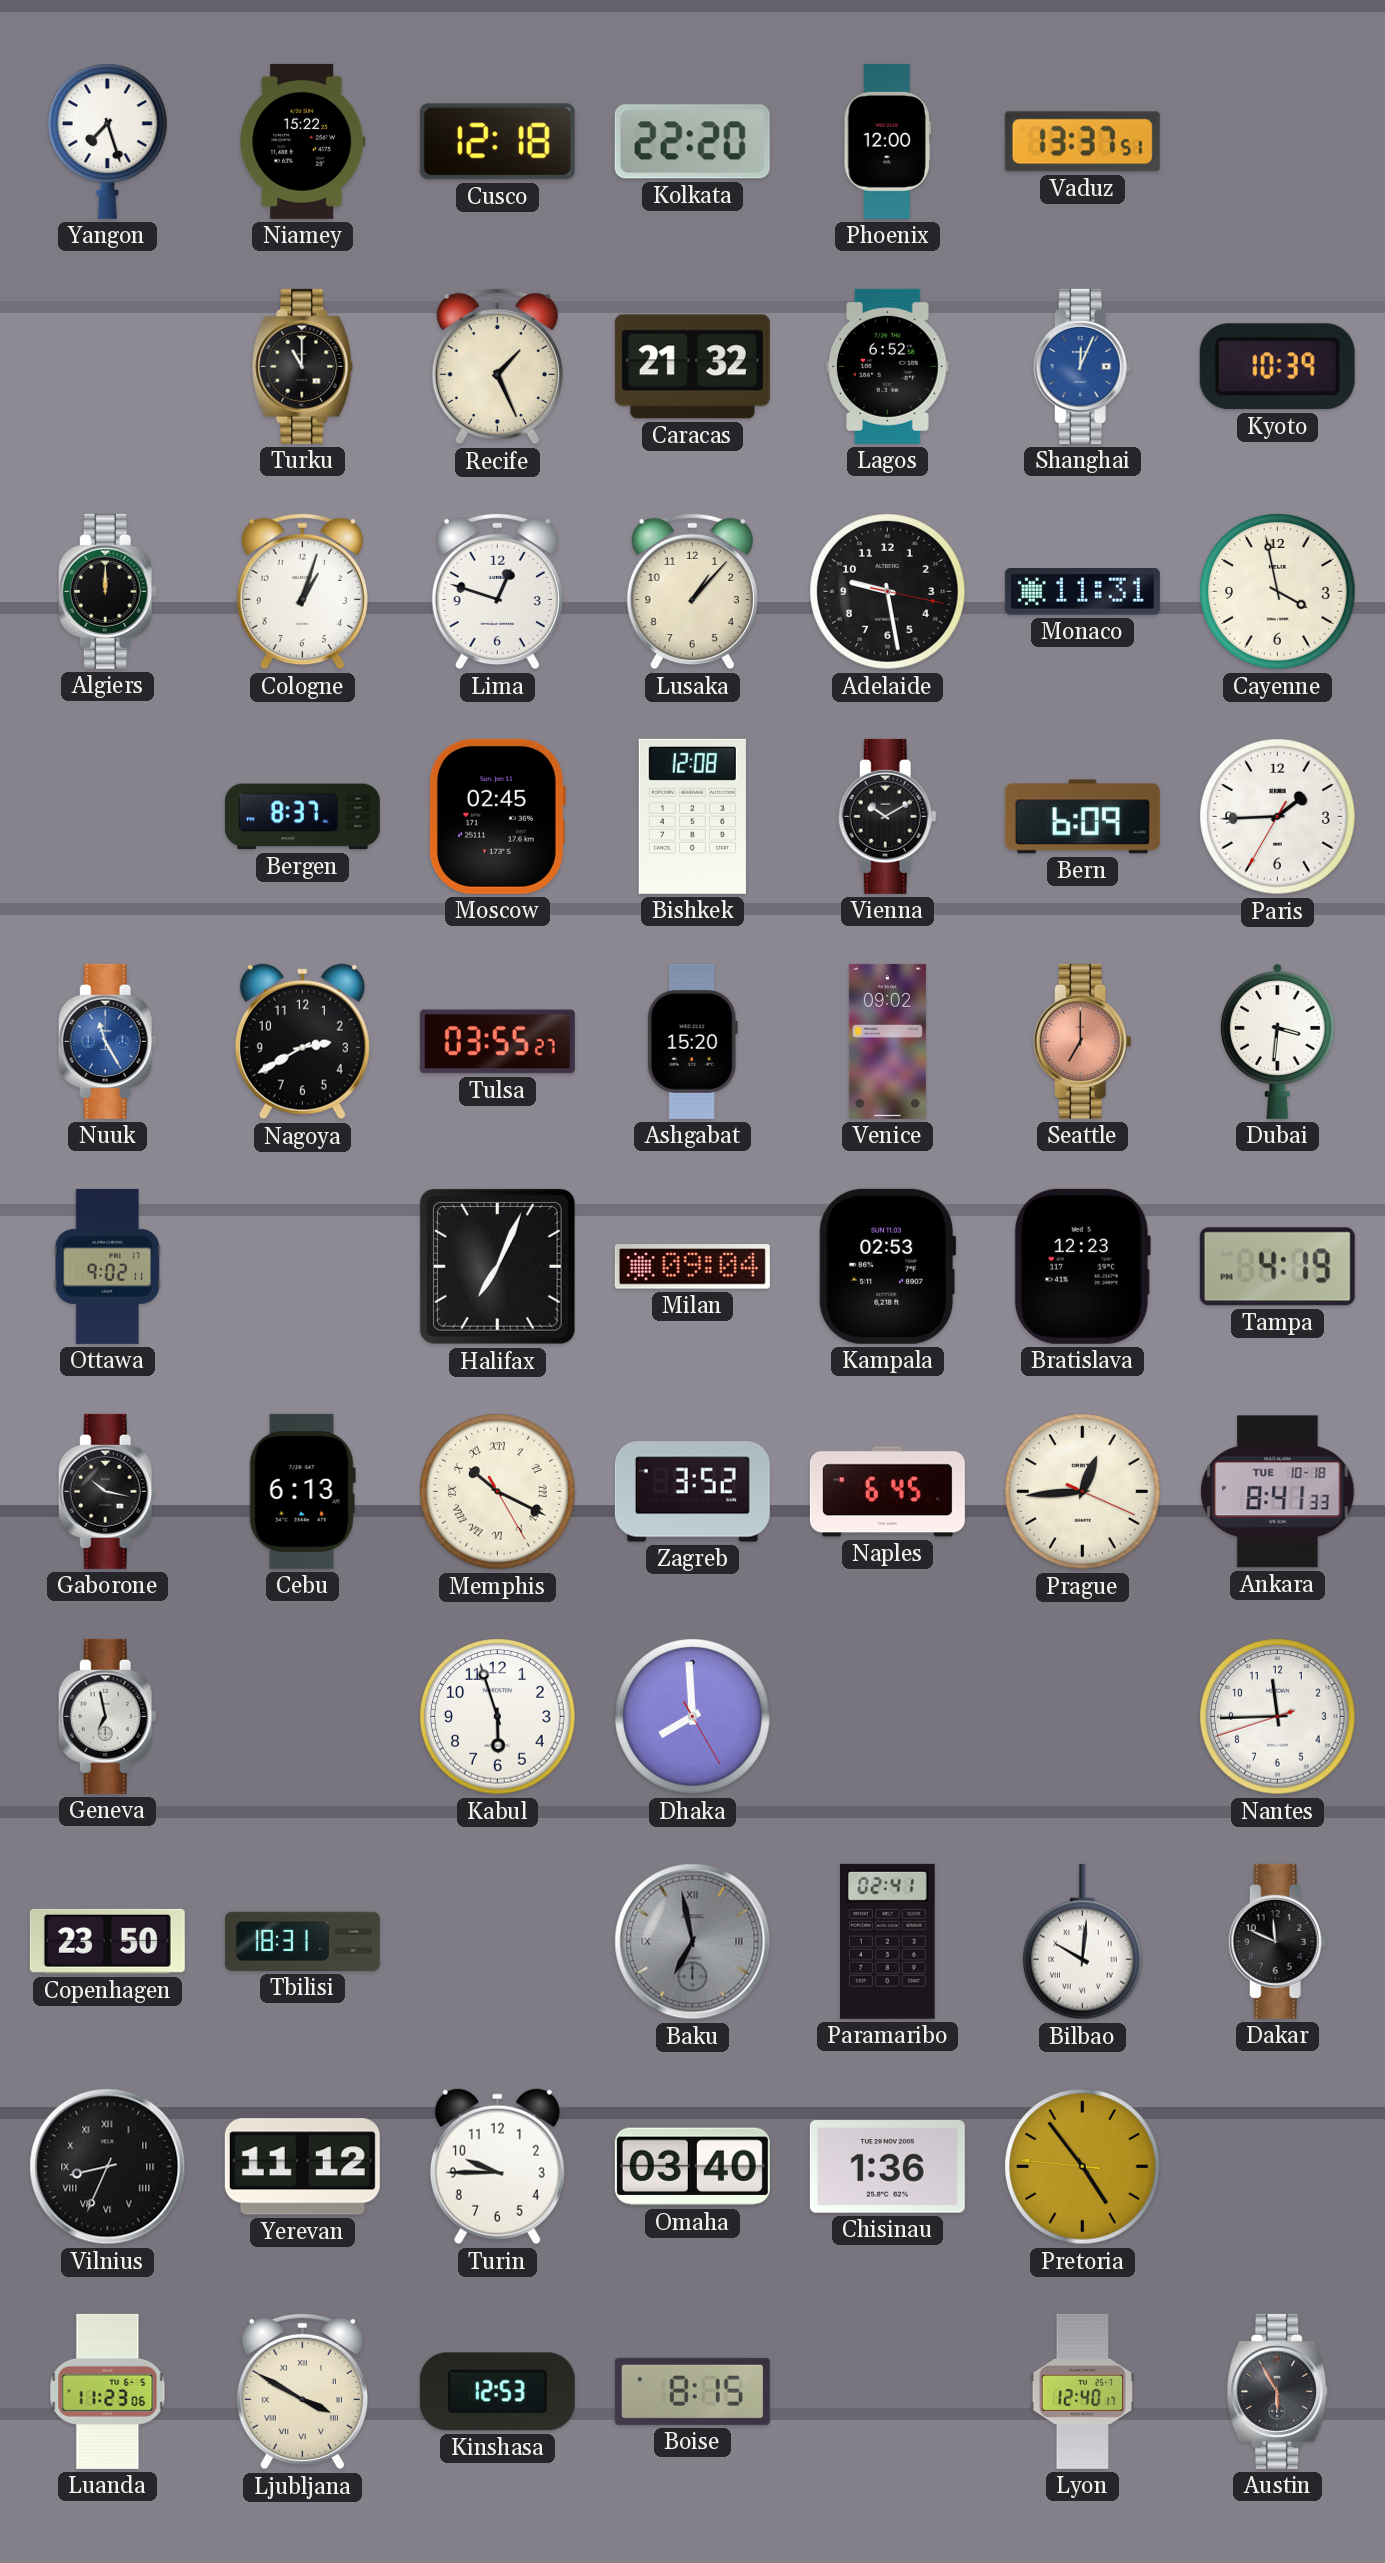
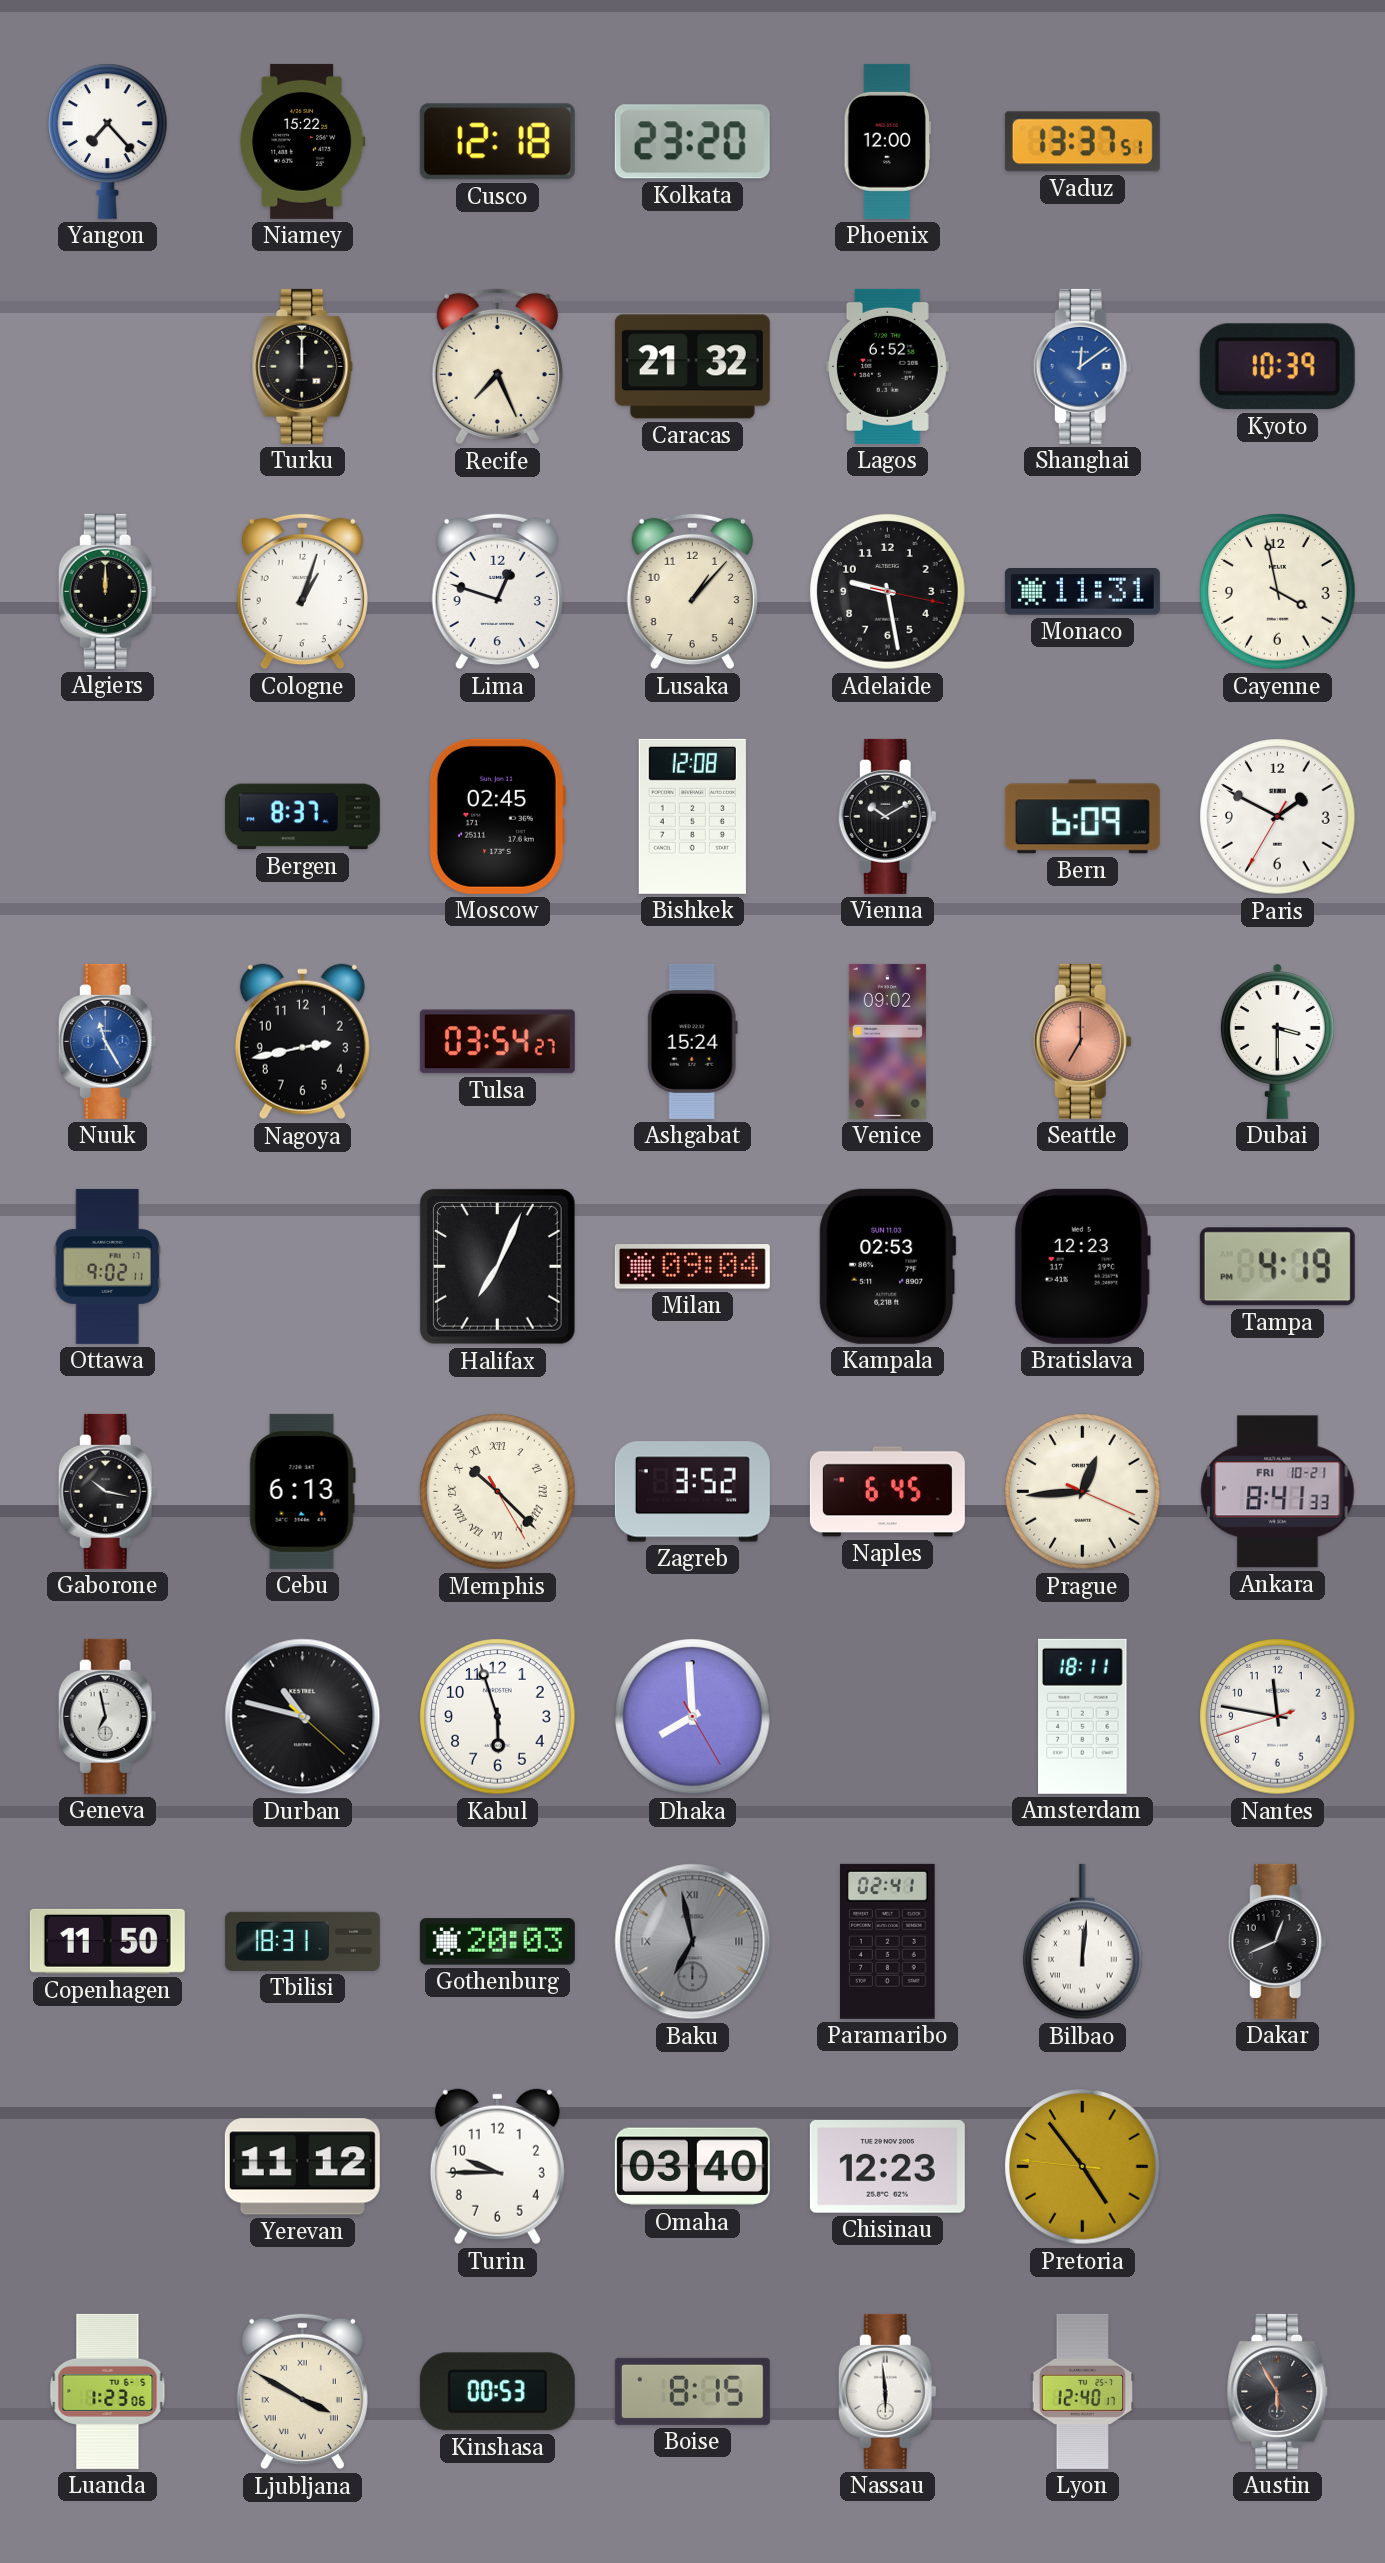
Yangon: 7:27 -> 7:23 (108, 141)
Kolkata: 22:20 -> 23:20 (692, 142)
Turku: 11:00 -> 12:00 (303, 366)
Recife: 1:26 -> 7:26 (497, 367)
Shanghai: 12:04 -> 12:09 (1082, 366)
Paris: 1:44 -> 1:49 (1278, 817)
Nagoya: 2:40 -> 2:43 (302, 1042)
Tulsa: 03:55 -> 03:54 (497, 1042)
Ashgabat: 15:20 -> 15:24 (692, 1041)
Dubai: 3:31 -> 3:30 (1277, 1041)
Memphis: 10:19 -> 10:22 (498, 1492)
Ankara date: TUE 10-18 -> FRI 10-21 (1278, 1492)
Durban: none -> 10:47 (303, 1717)
Amsterdam: none -> 18:11 (1083, 1716)
Nantes: 11:44 -> 11:46 (1278, 1717)
Copenhagen: 23:50 -> 11:50 (107, 1941)
Gothenburg: none -> 20:03 (497, 1942)
Bilbao: 10:01 -> 12:01 (1083, 1942)
Dakar: 11:49 -> 12:41 (1277, 1941)
Vilnius: 8:34 -> none (108, 2167)
Chisinau: 1:36 -> 12:23 (887, 2167)
Luanda: 11:23 -> 1:23 (108, 2391)
Kinshasa: 12:53 -> 00:53 (497, 2392)
Nassau: none -> 5:59 (887, 2391)
